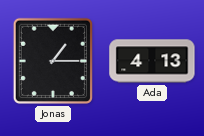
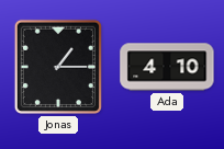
Ada: 4:13 -> 4:10 (167, 67)
